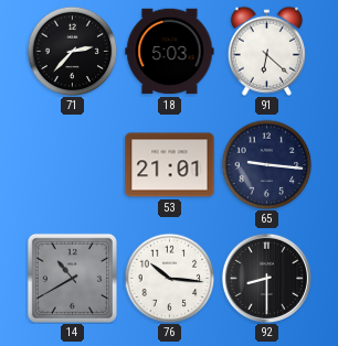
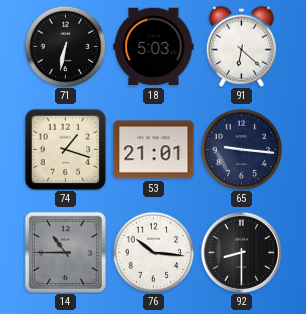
71: 2:37 -> 6:32 (65, 46)
74: none -> 1:18 (65, 149)
14: 10:40 -> 10:45 (65, 252)
